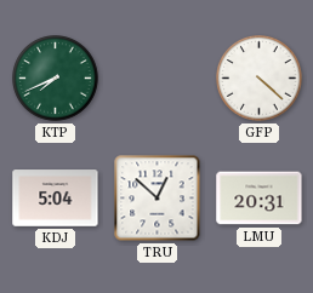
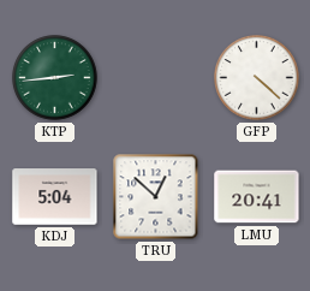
KTP: 7:41 -> 2:44 (55, 78)
LMU: 20:31 -> 20:41 (257, 197)
